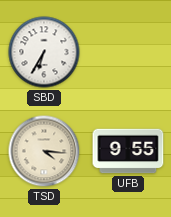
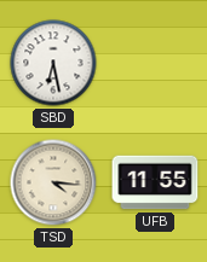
SBD: 6:35 -> 6:28 (53, 63)
UFB: 9:55 -> 11:55 (155, 182)
